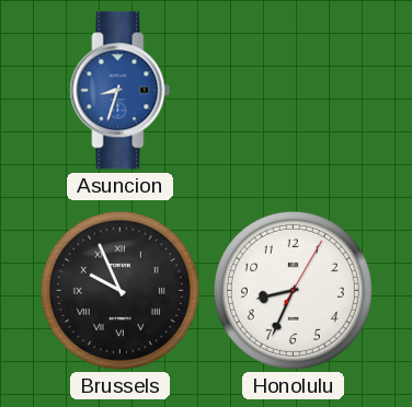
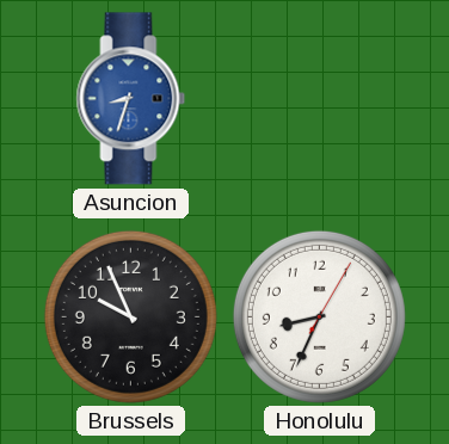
Brussels numerals: Roman -> Arabic (130, 316)
